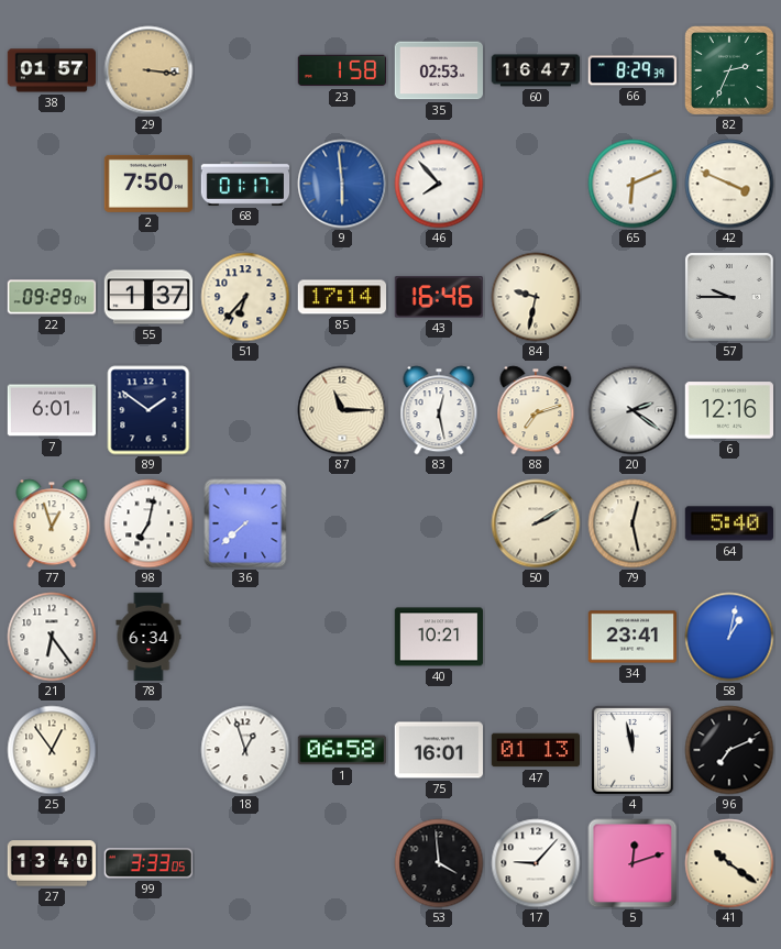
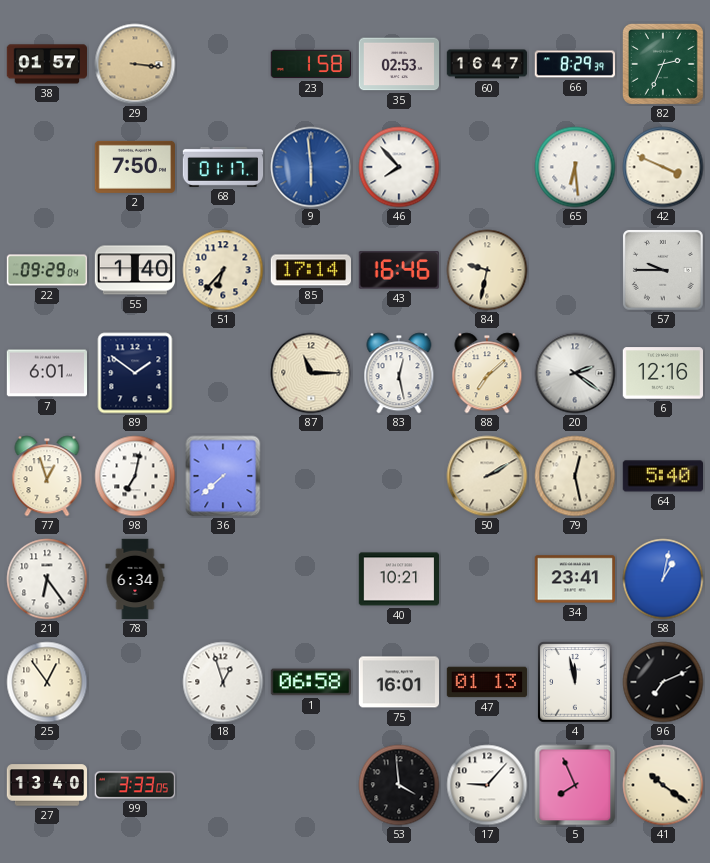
65: 6:11 -> 6:29 (575, 167)
55: 1:37 -> 1:40 (135, 270)
88: 7:12 -> 7:08 (487, 373)
5: 12:12 -> 7:56 (575, 785)
